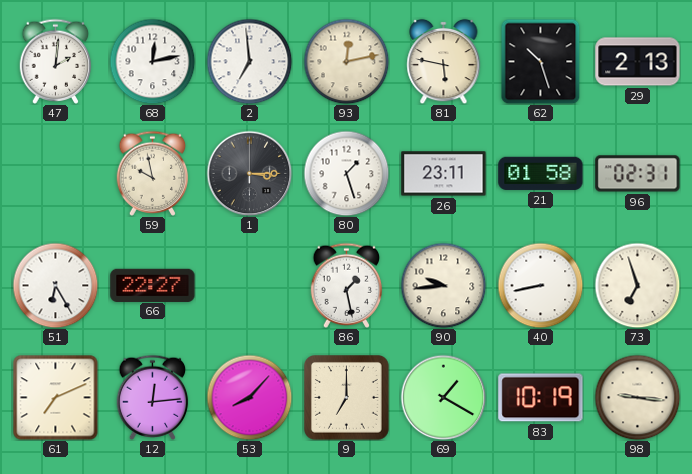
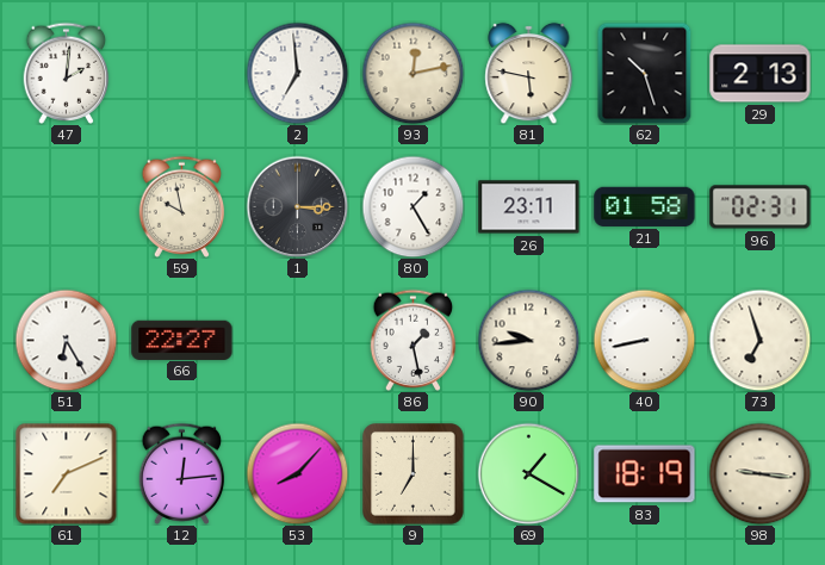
68: 12:13 -> none (152, 61)
80: 1:27 -> 1:25 (412, 206)
83: 10:19 -> 18:19 (645, 474)
